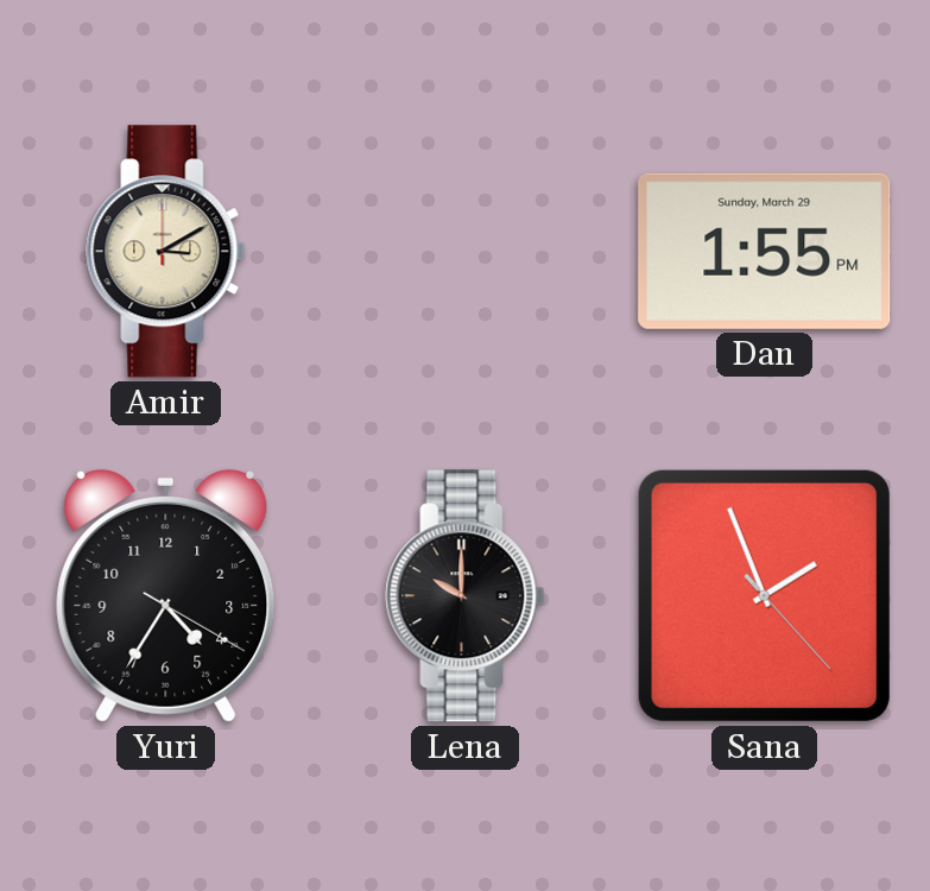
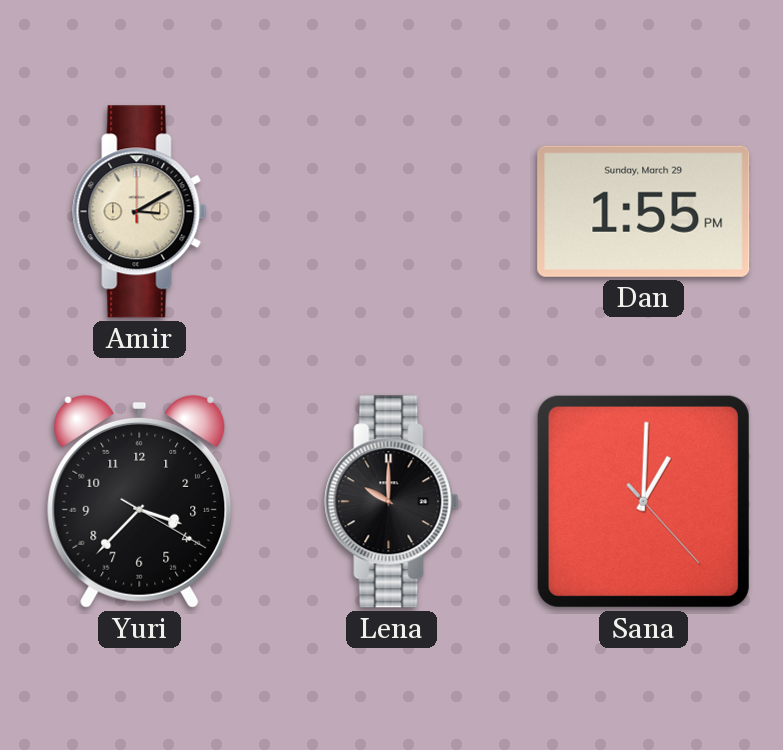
Yuri: 4:35 -> 3:37 (140, 501)
Sana: 1:56 -> 1:00 (643, 501)
